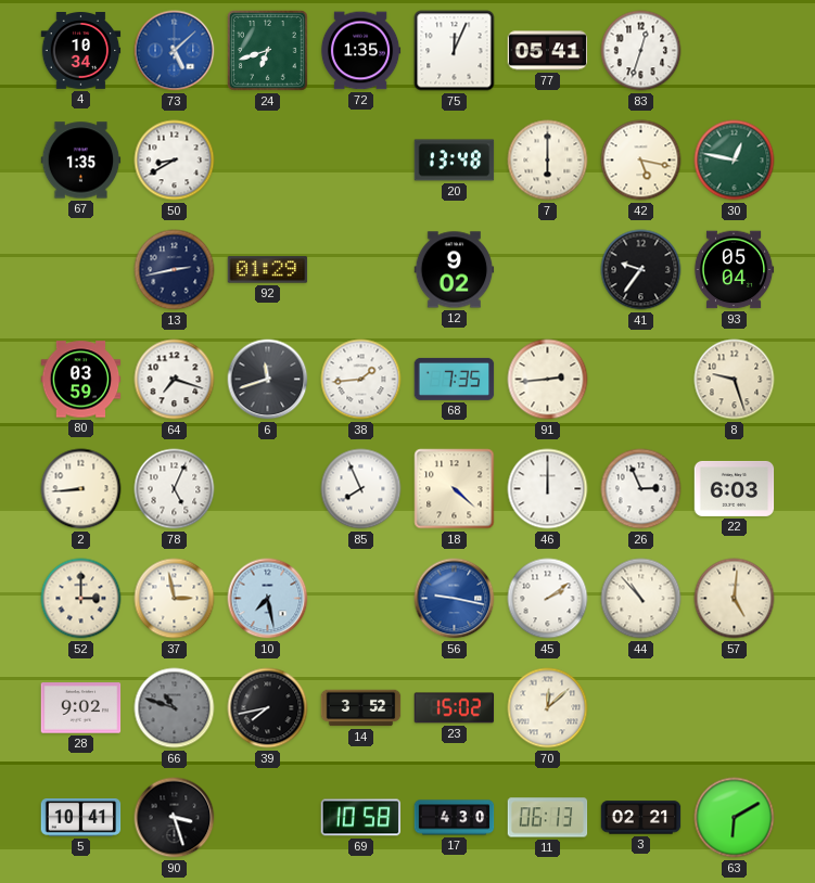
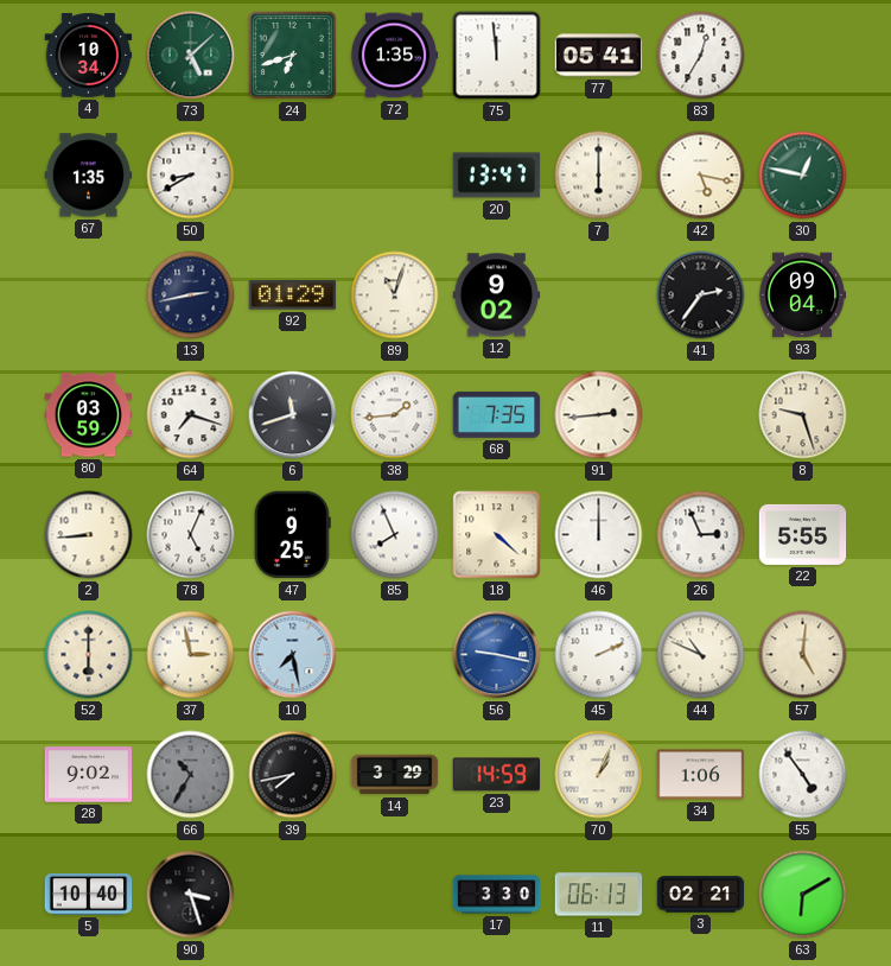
73 dial: blue -> green (191, 56)
75: 12:04 -> 11:59 (497, 56)
83: 12:33 -> 12:35 (701, 56)
20: 13:48 -> 13:47 (497, 176)
89: none -> 11:03 (395, 295)
41: 9:36 -> 2:36 (701, 295)
93: 05:04 -> 09:04 (802, 295)
47: none -> 9:25 (292, 535)
22: 6:03 -> 5:55 (803, 534)
52: 3:00 -> 6:00 (89, 655)
45: 2:09 -> 2:11 (599, 655)
44: 10:53 -> 10:49 (701, 655)
66: 10:48 -> 10:35 (191, 775)
14: 3:52 -> 3:29 (395, 775)
23: 15:02 -> 14:59 (497, 775)
70: 12:08 -> 1:04 (599, 775)
34: none -> 1:06 (701, 775)
55: none -> 4:54 (803, 775)
5: 10:41 -> 10:40 (89, 895)
69: 10:58 -> none (361, 818)
17: 4:30 -> 3:30 (497, 895)
